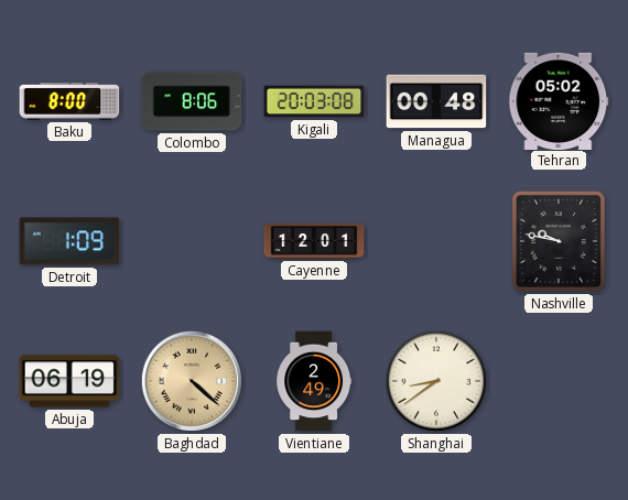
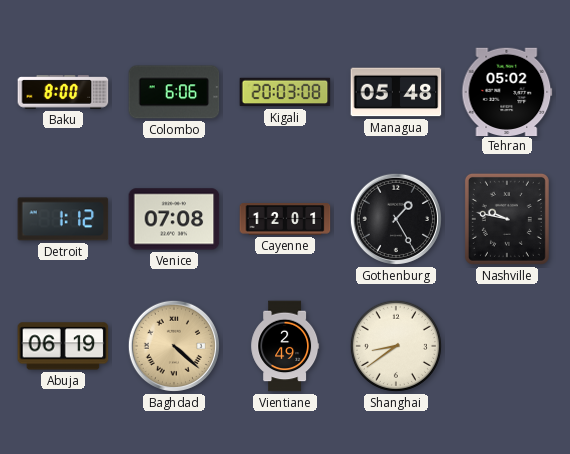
Colombo: 8:06 -> 6:06 (174, 92)
Managua: 00:48 -> 05:48 (396, 92)
Detroit: 1:09 -> 1:12 (63, 219)
Venice: none -> 07:08 (174, 219)
Gothenburg: none -> 1:25 (396, 219)
